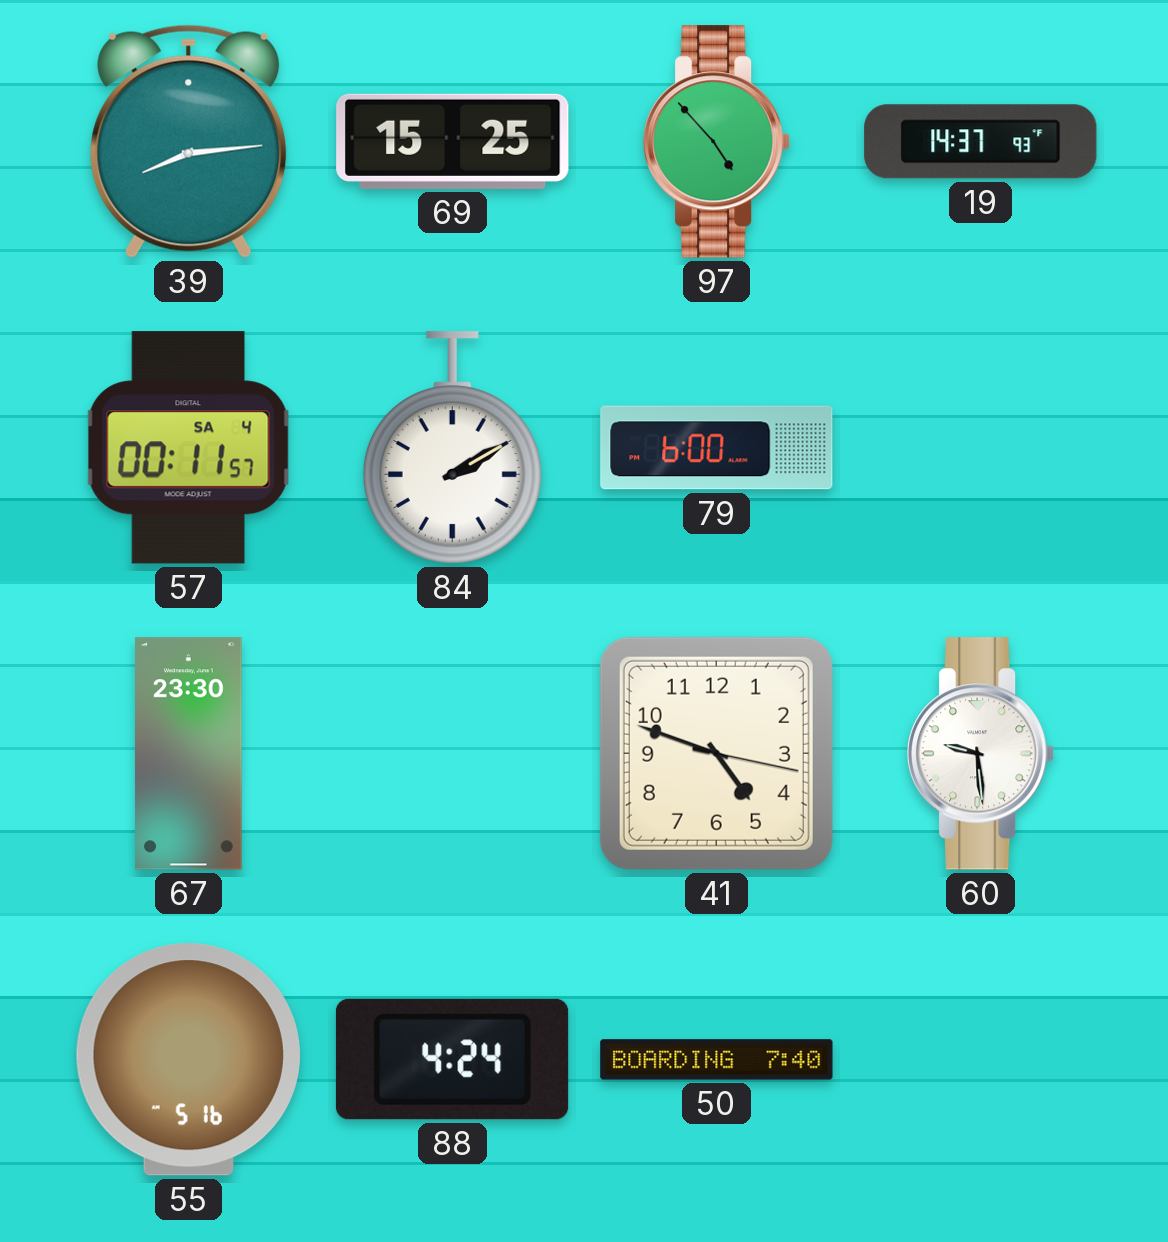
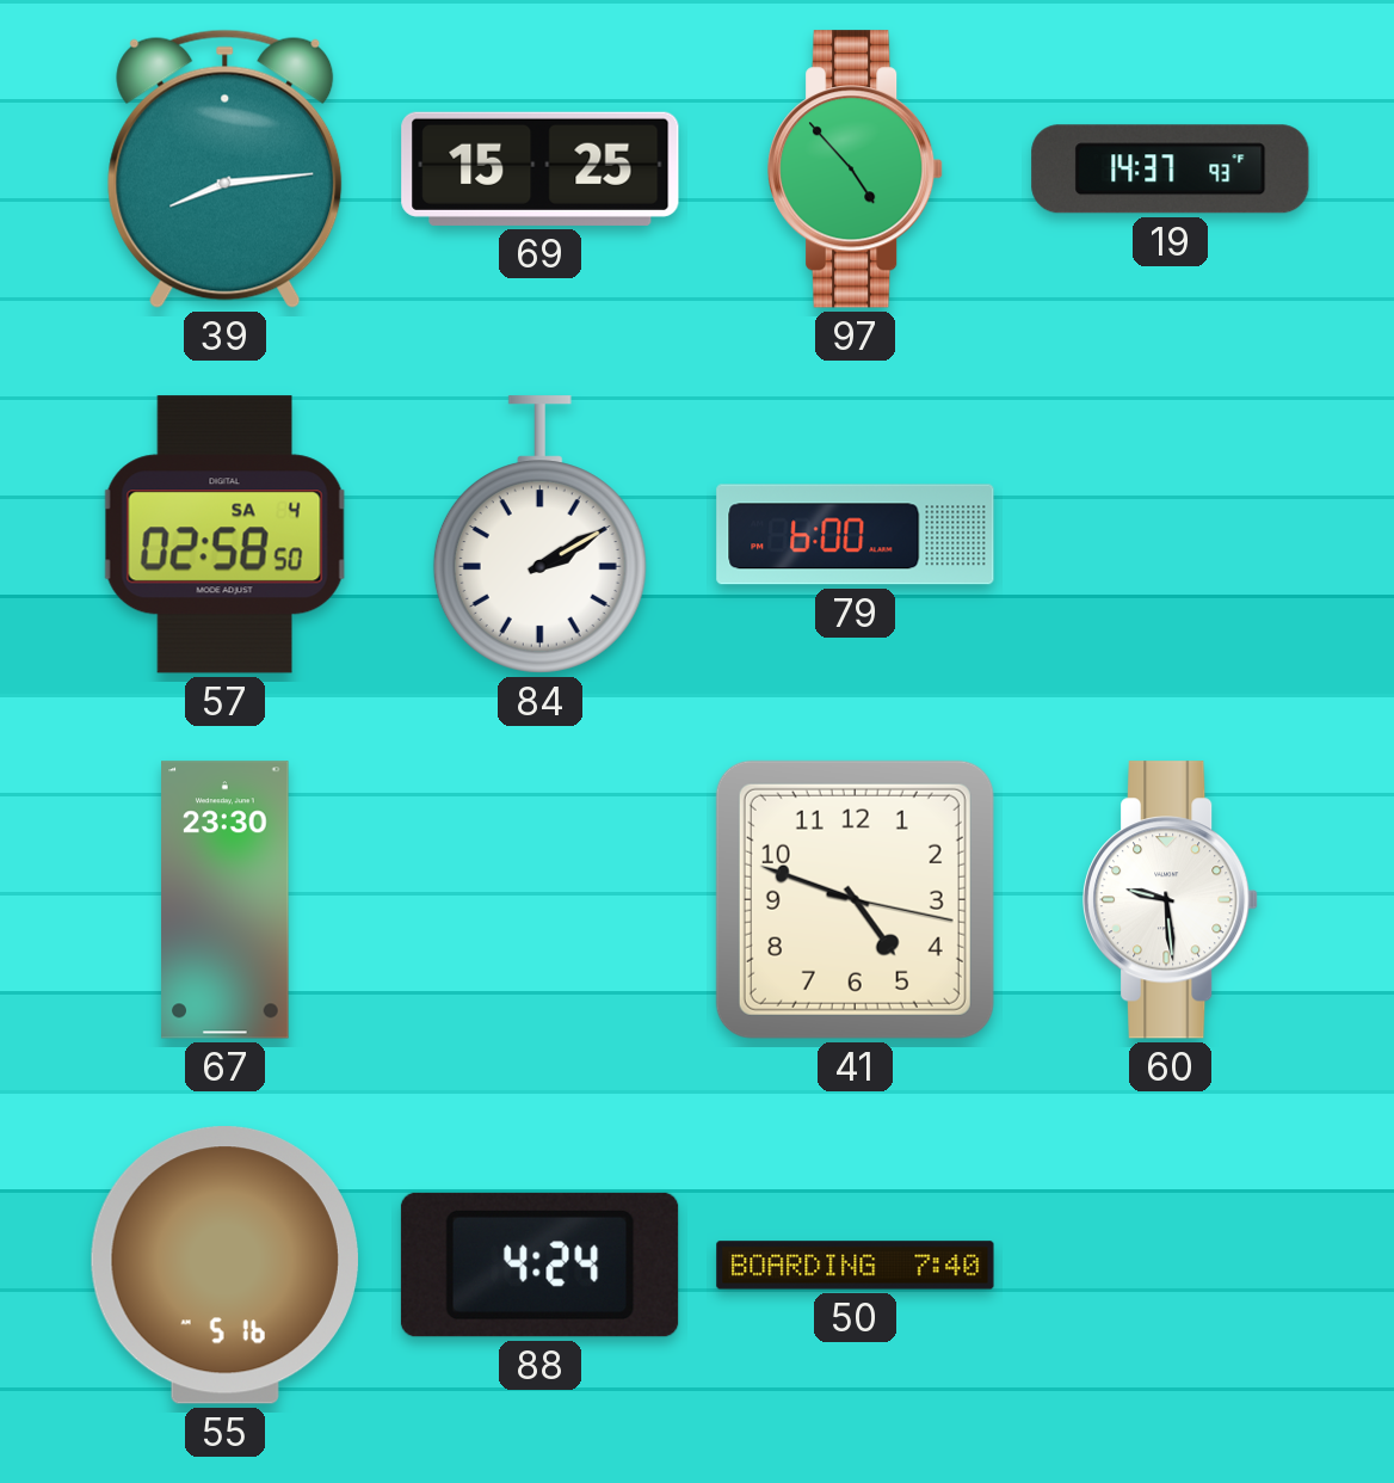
57: 00:11 -> 02:58 (226, 535)
